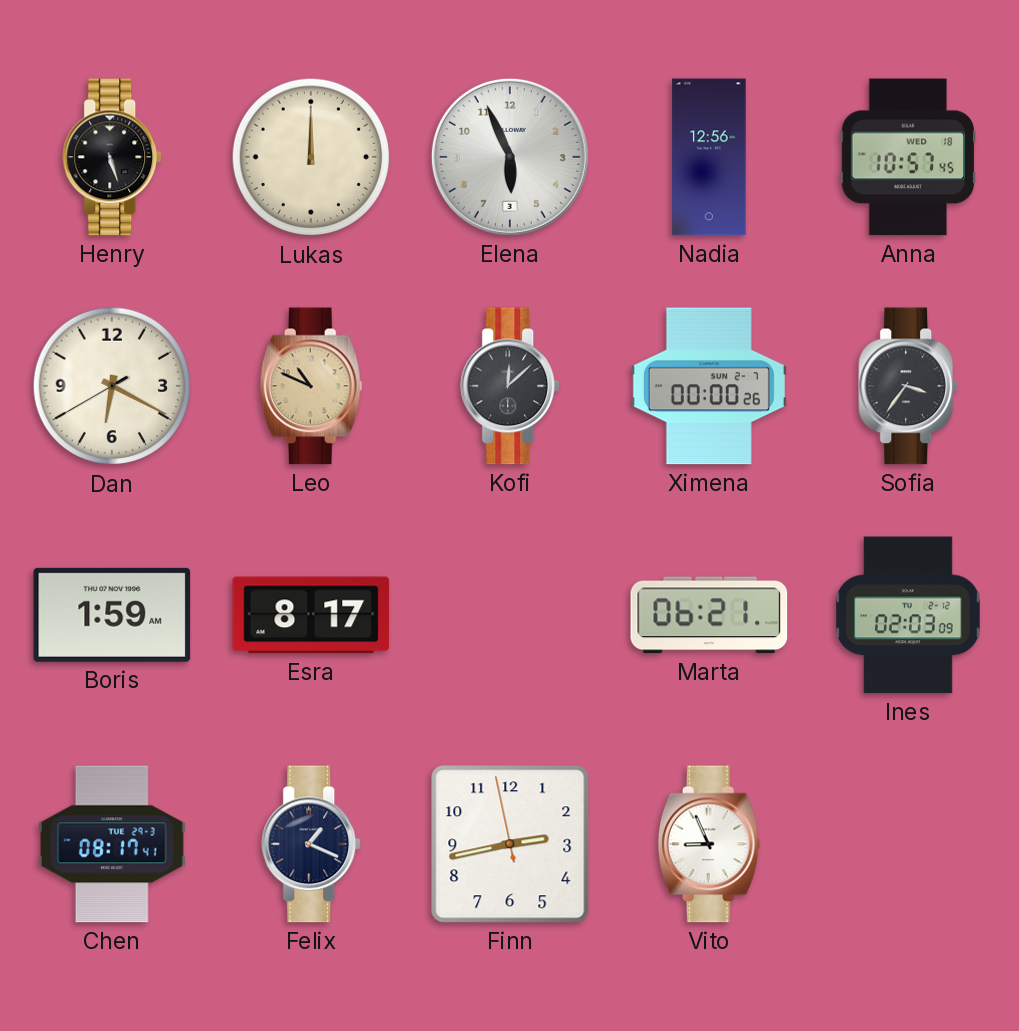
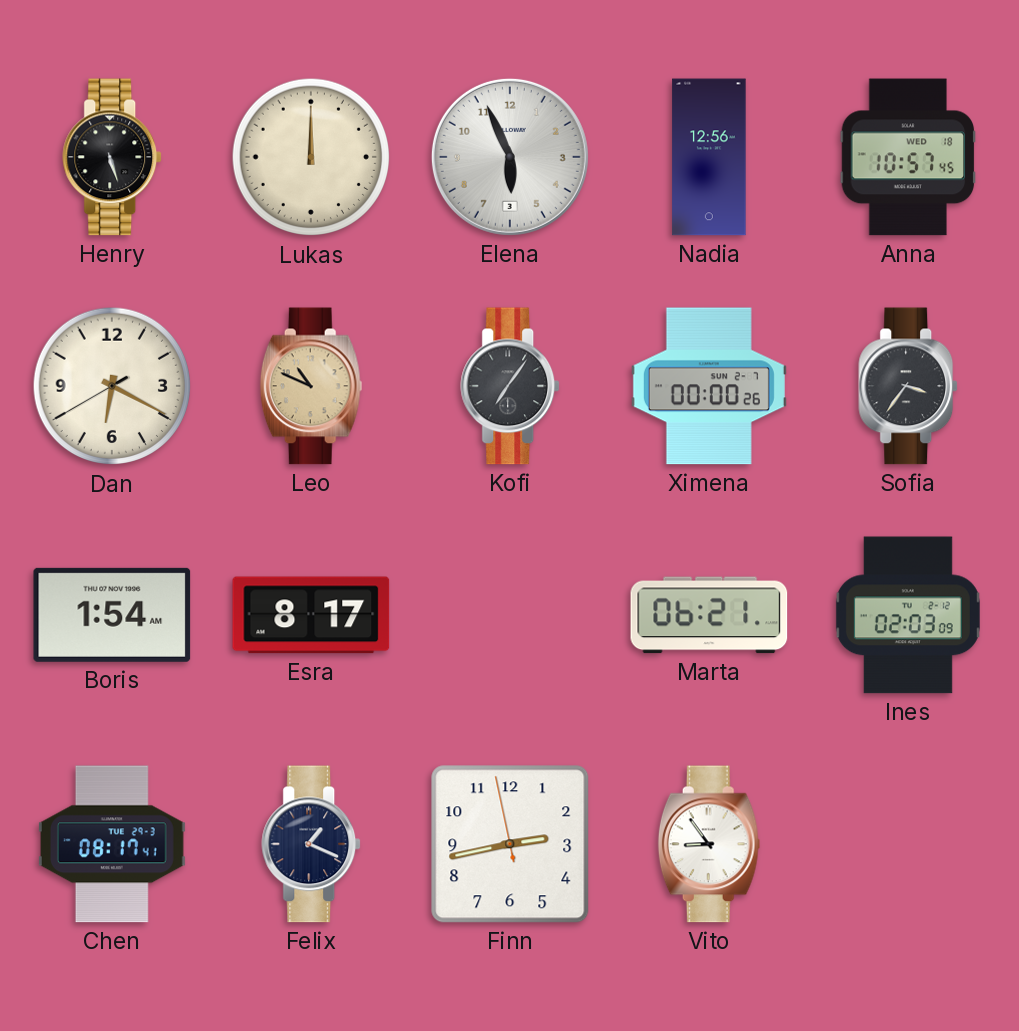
Kofi: 12:08 -> 7:06 (511, 386)
Boris: 1:59 -> 1:54 (112, 615)
Vito: 8:56 -> 8:54 (709, 844)
